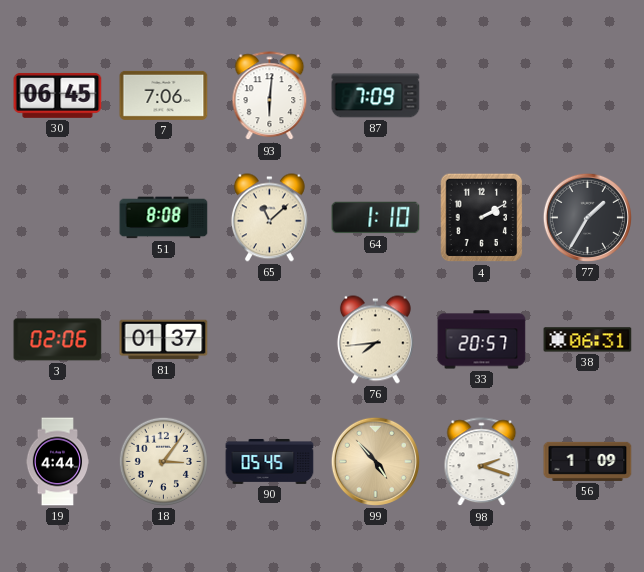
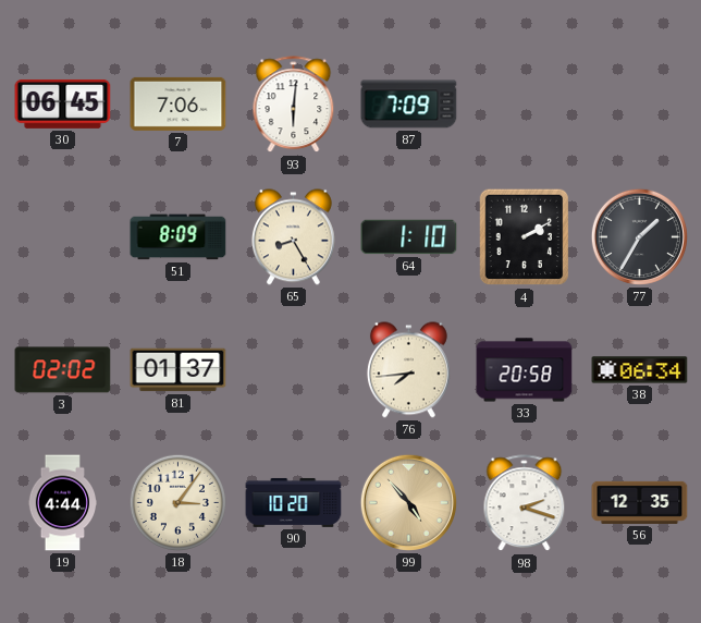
51: 8:08 -> 8:09 (179, 237)
65: 11:08 -> 8:25 (293, 237)
3: 02:06 -> 02:02 (63, 370)
33: 20:57 -> 20:58 (525, 370)
38: 06:31 -> 06:34 (640, 370)
90: 05:45 -> 10:20 (294, 502)
56: 1:09 -> 12:35 (640, 502)
